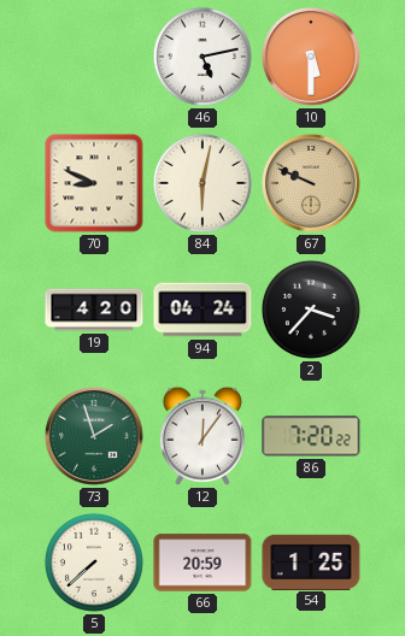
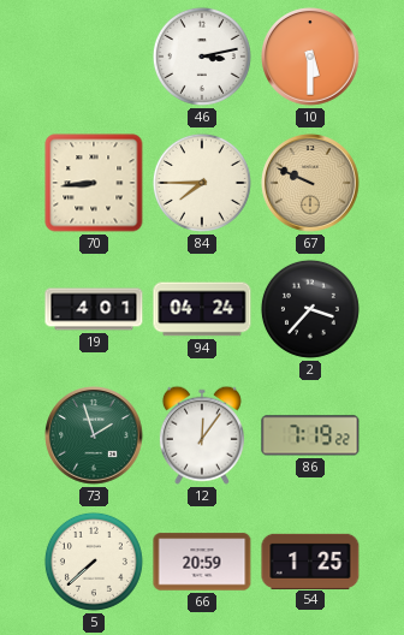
46: 5:13 -> 3:13 (202, 57)
70: 8:49 -> 8:44 (94, 183)
84: 6:02 -> 7:45 (202, 183)
19: 4:20 -> 4:01 (94, 309)
86: 7:20 -> 7:19 (310, 435)
